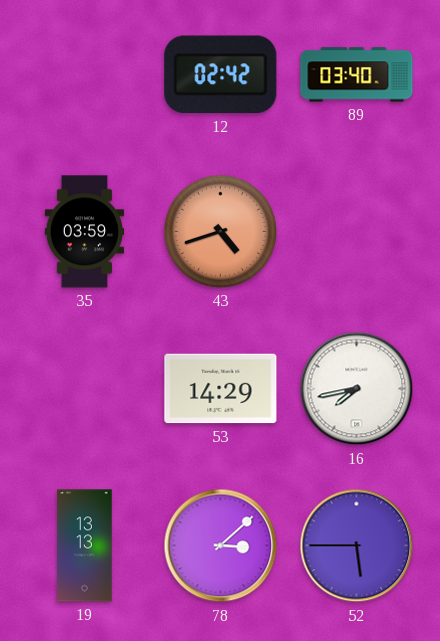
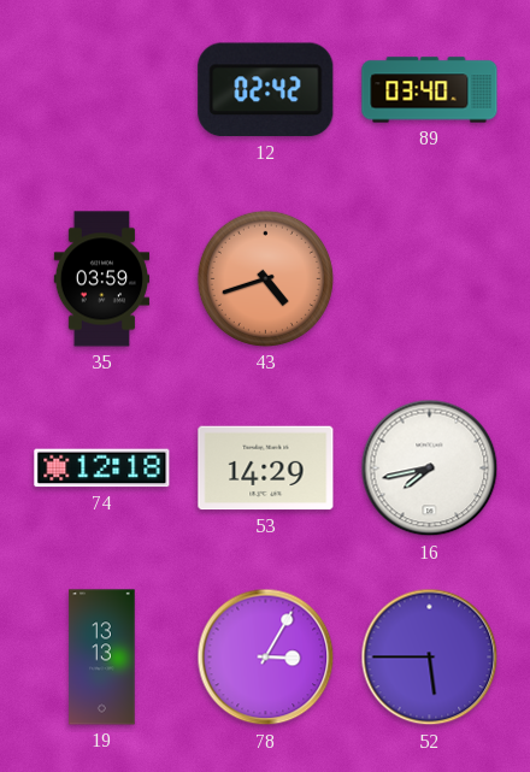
74: none -> 12:18 (102, 468)
78: 3:08 -> 3:05 (266, 658)
